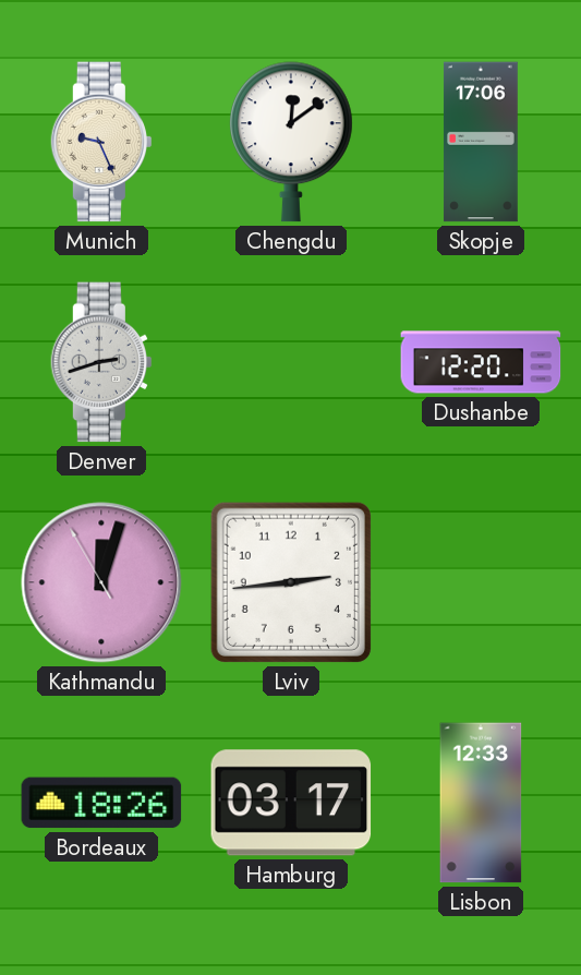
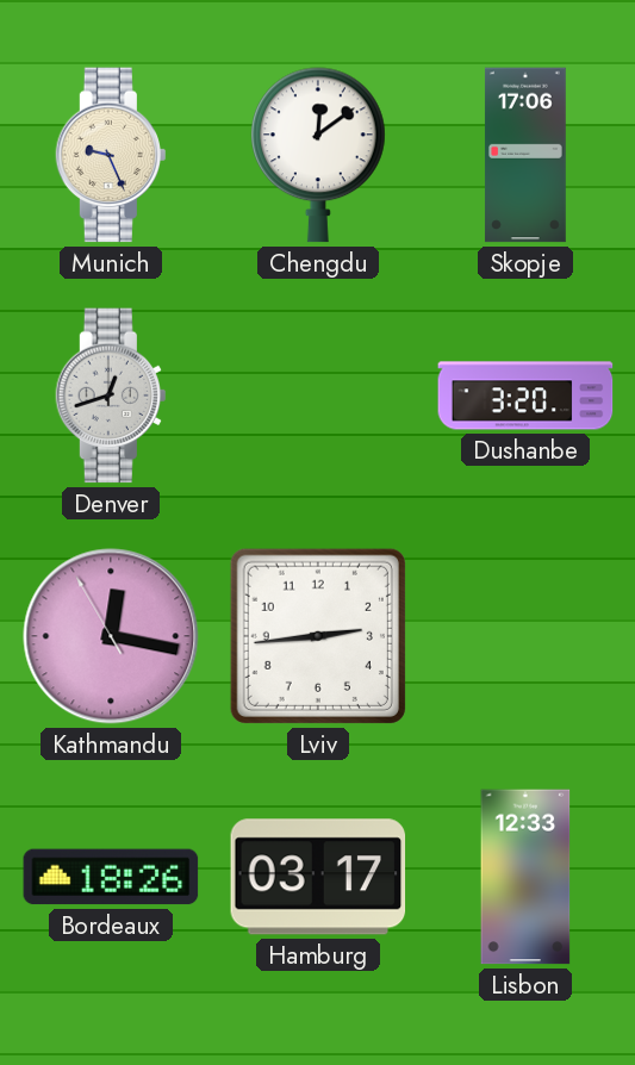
Denver: 2:42 -> 12:42 (111, 396)
Dushanbe: 12:20 -> 3:20 (525, 396)
Kathmandu: 12:02 -> 12:16 (111, 636)
